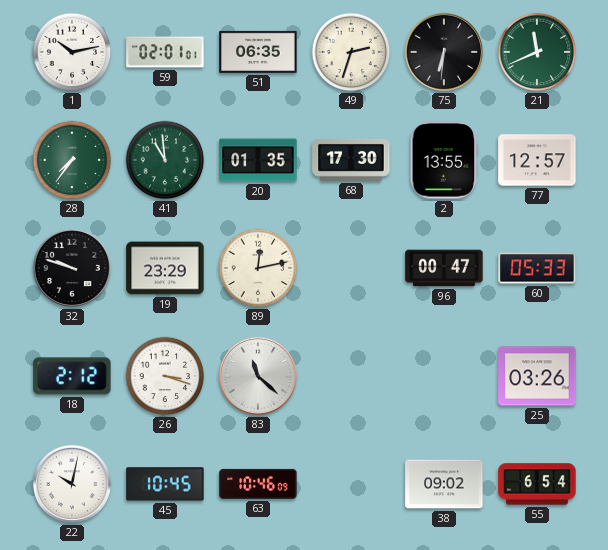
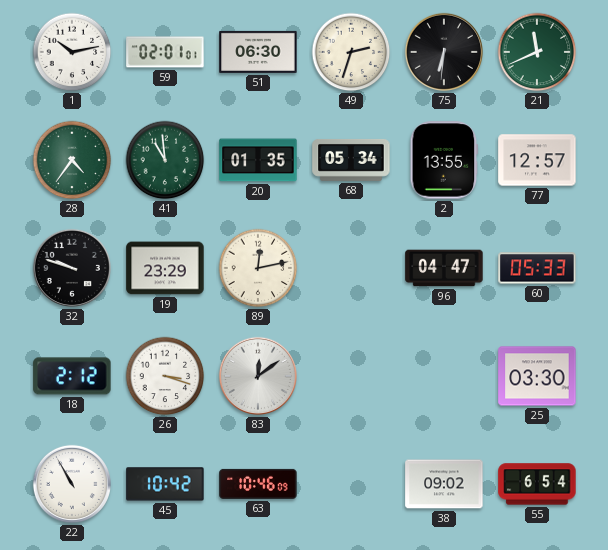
51: 06:35 -> 06:30 (258, 52)
28: 7:36 -> 4:36 (72, 160)
68: 17:30 -> 05:34 (351, 160)
96: 00:47 -> 04:47 (444, 268)
83: 11:22 -> 12:09 (258, 376)
25: 03:26 -> 03:30 (537, 376)
22: 10:02 -> 10:55 (72, 484)
45: 10:45 -> 10:42 (165, 484)
